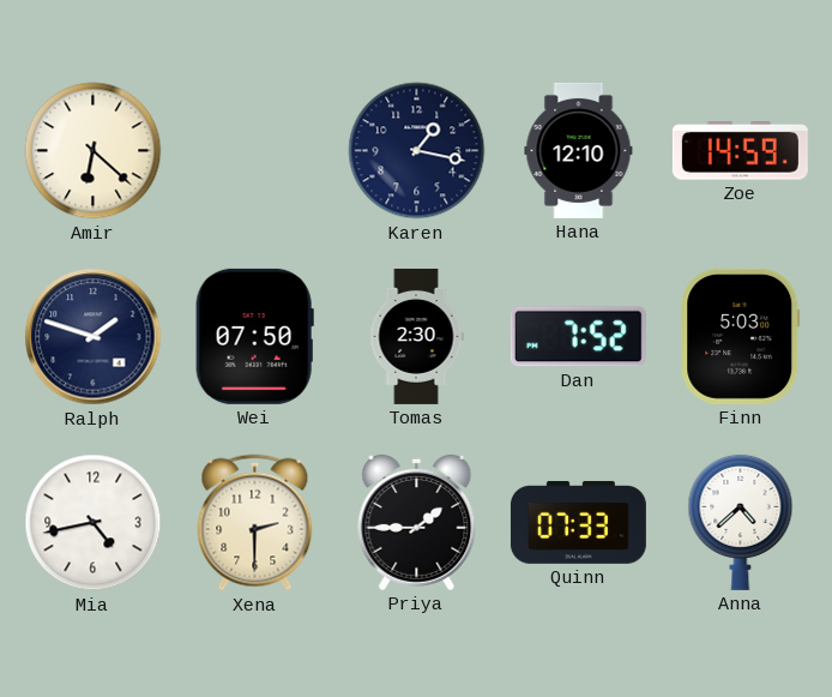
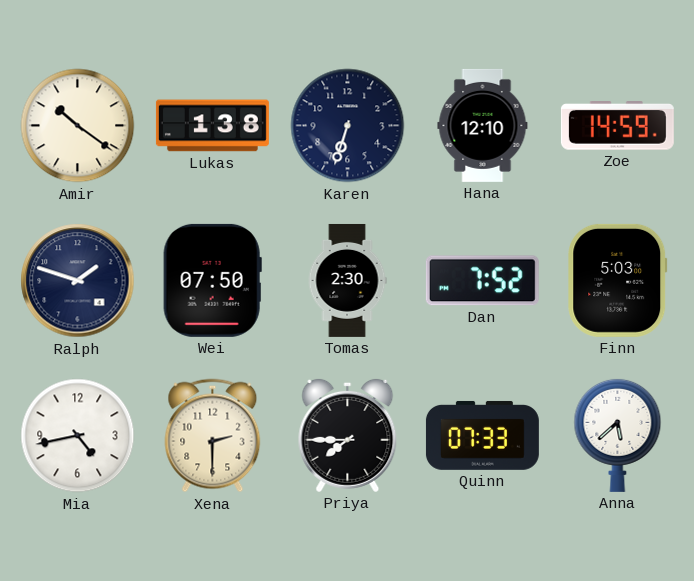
Amir: 6:22 -> 10:21 (78, 126)
Lukas: none -> 1:38 (212, 126)
Karen: 1:17 -> 6:33 (348, 126)
Priya: 1:45 -> 7:45 (348, 435)
Anna: 4:38 -> 5:38 (618, 435)
